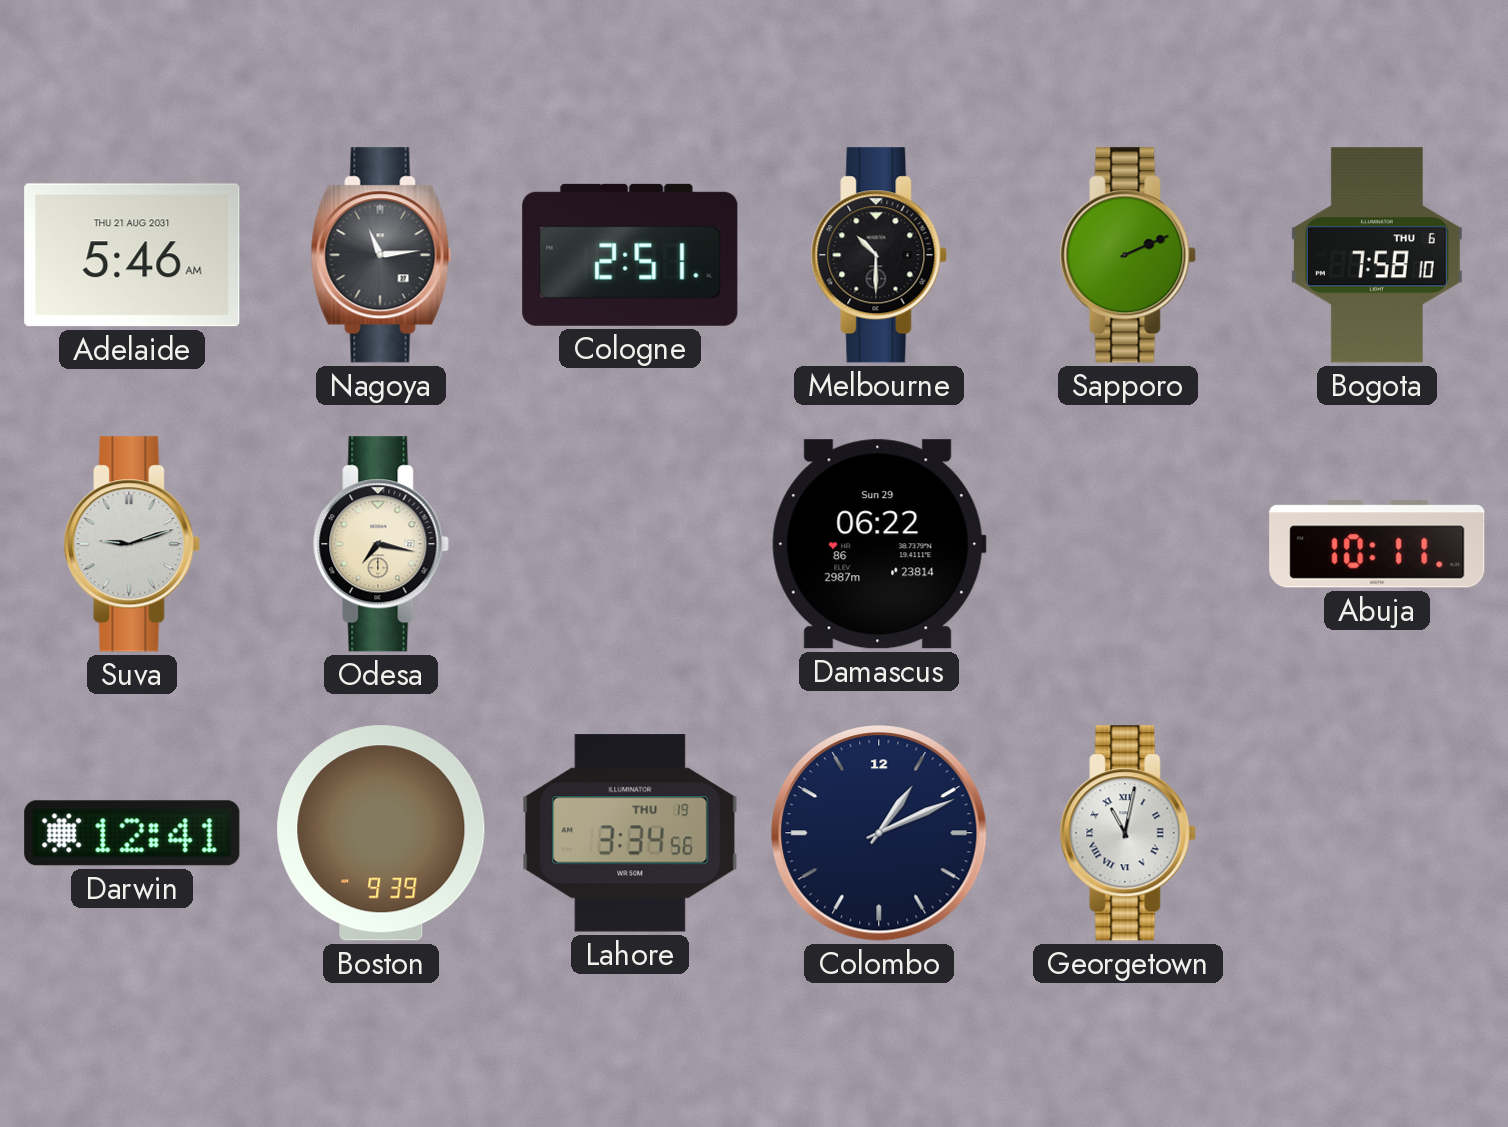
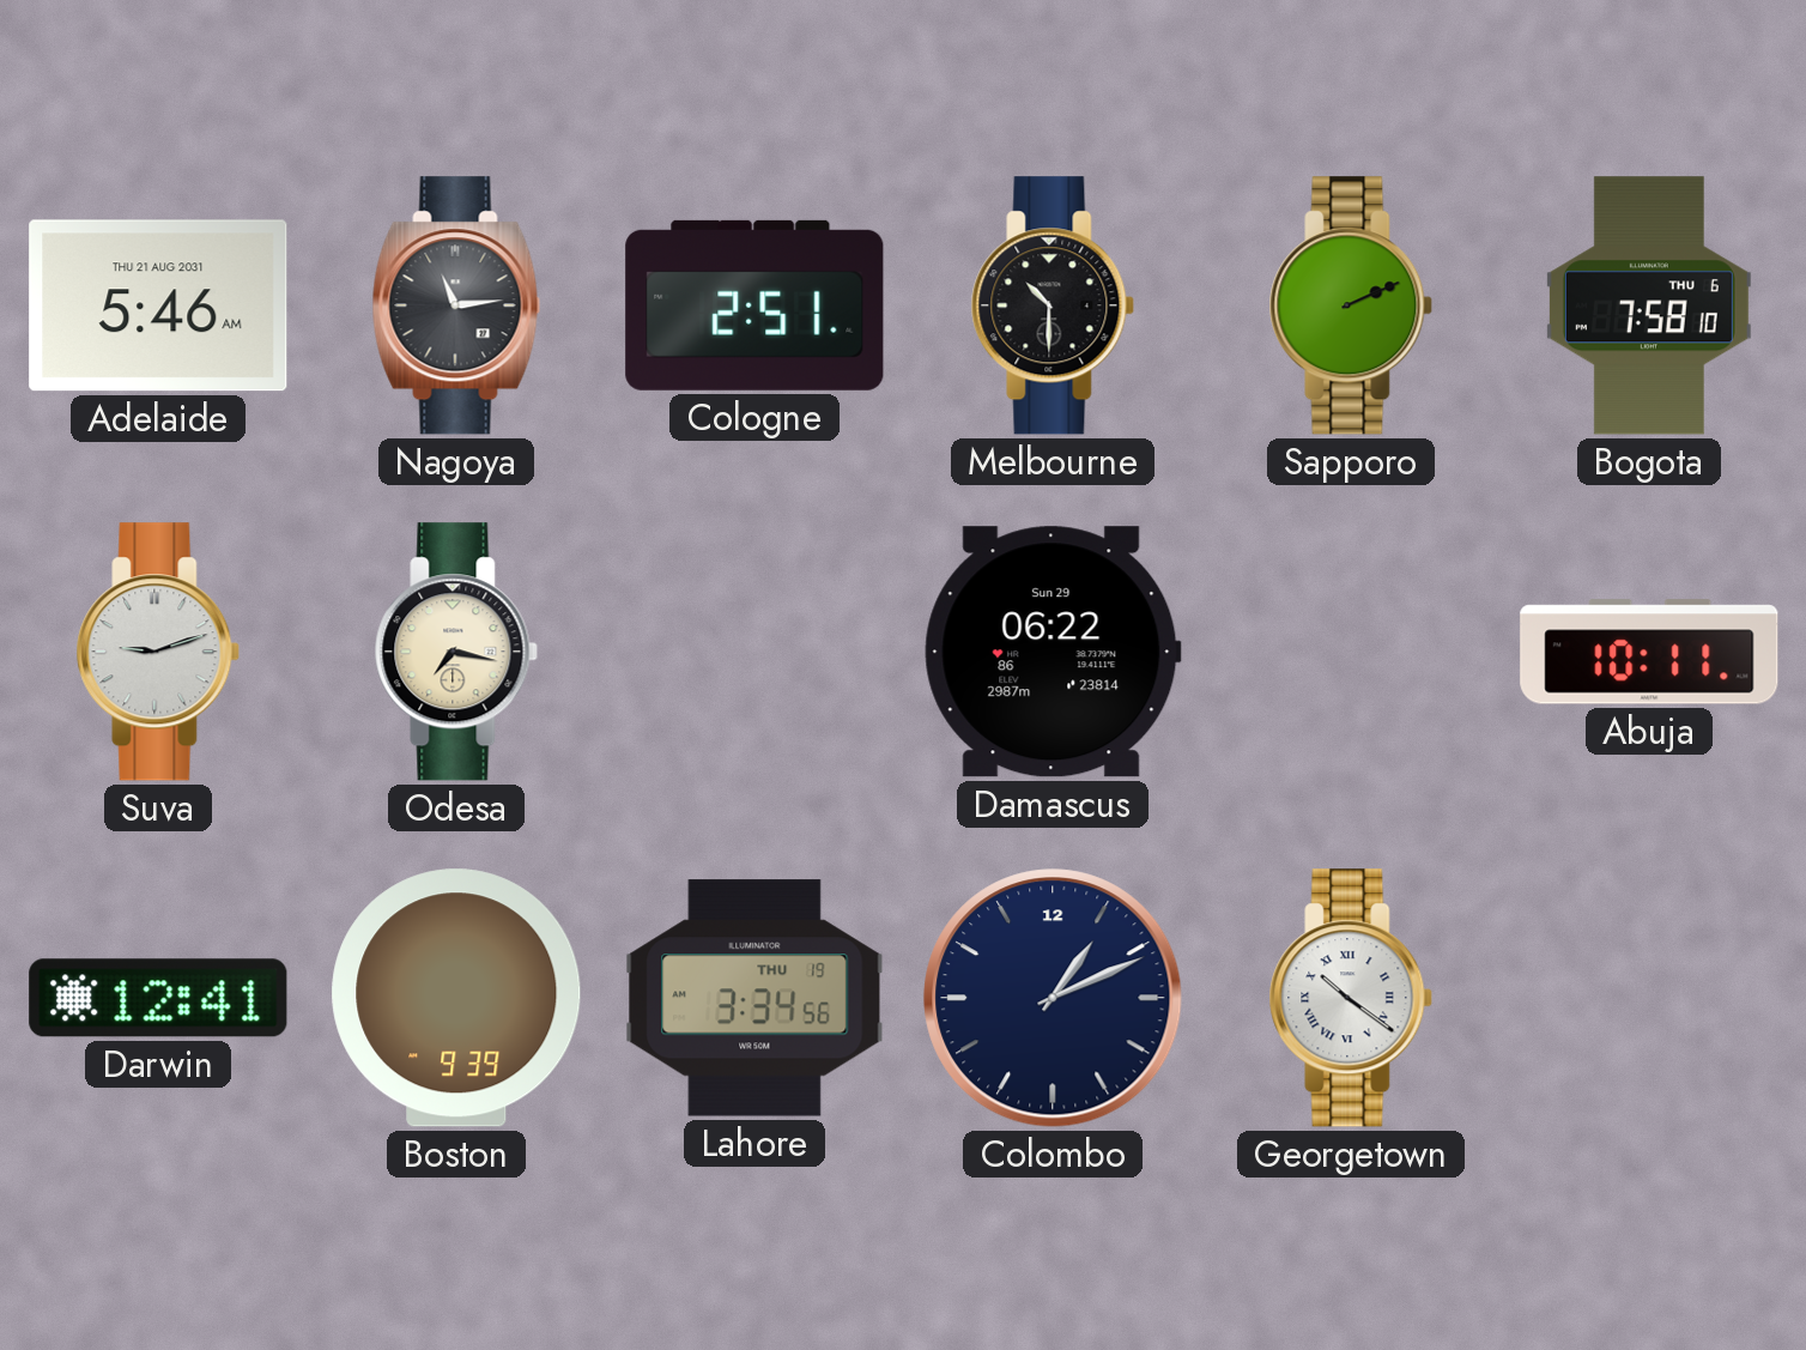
Georgetown: 11:02 -> 10:21 (1351, 998)
